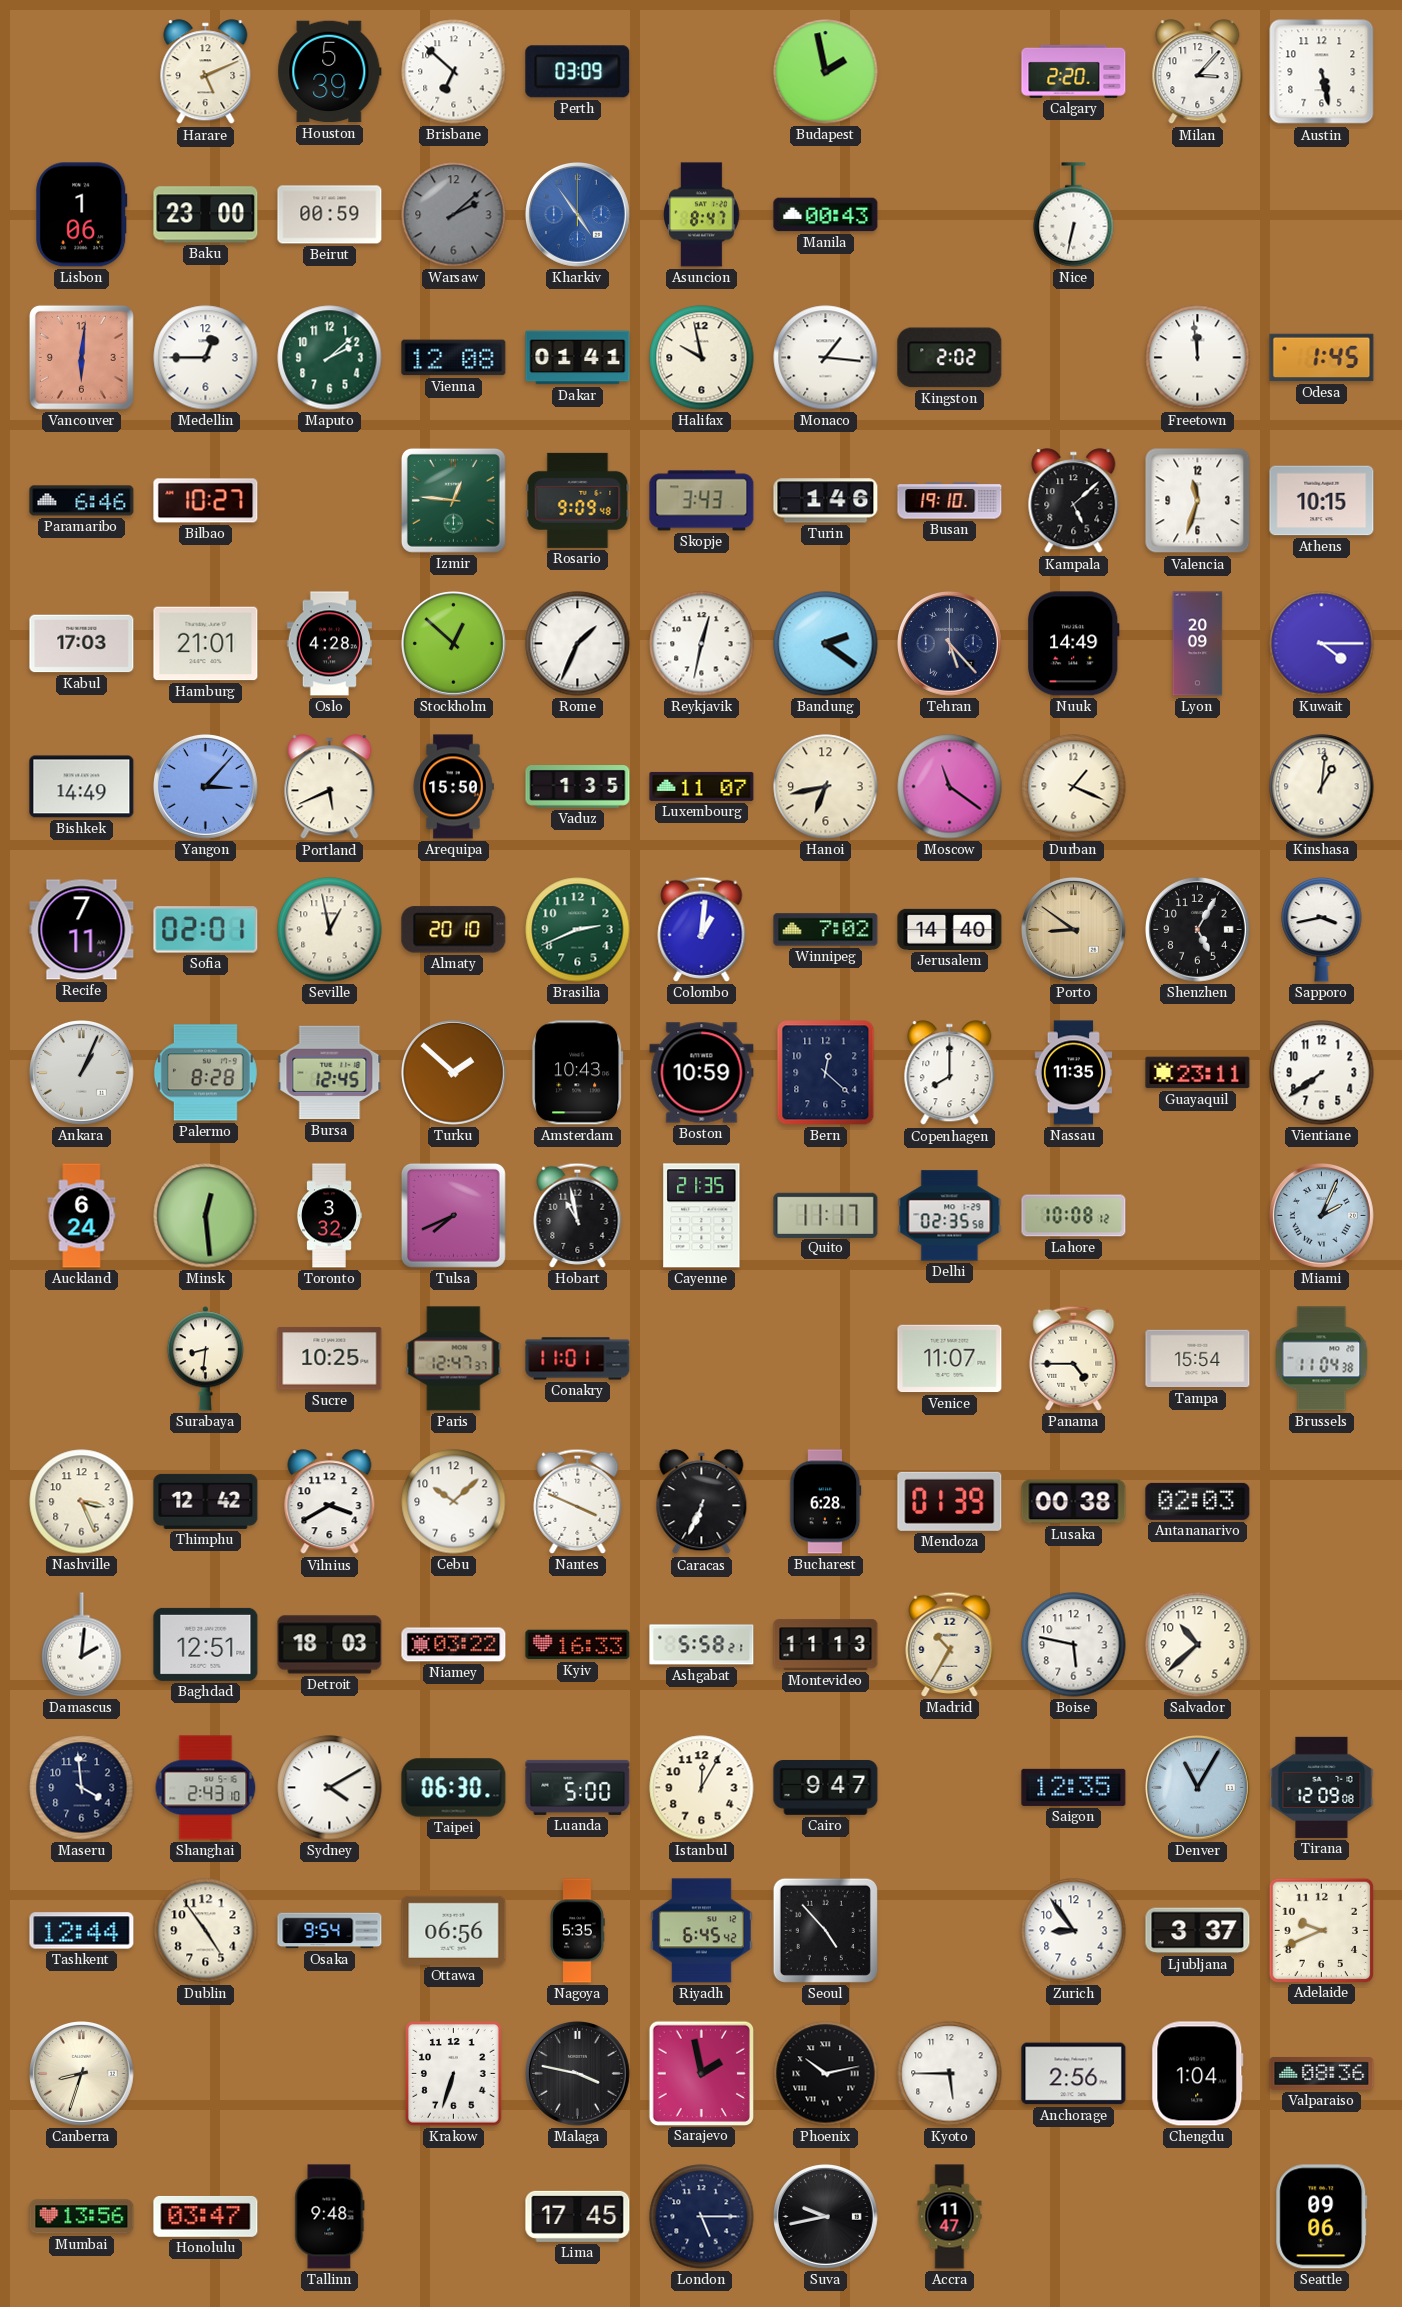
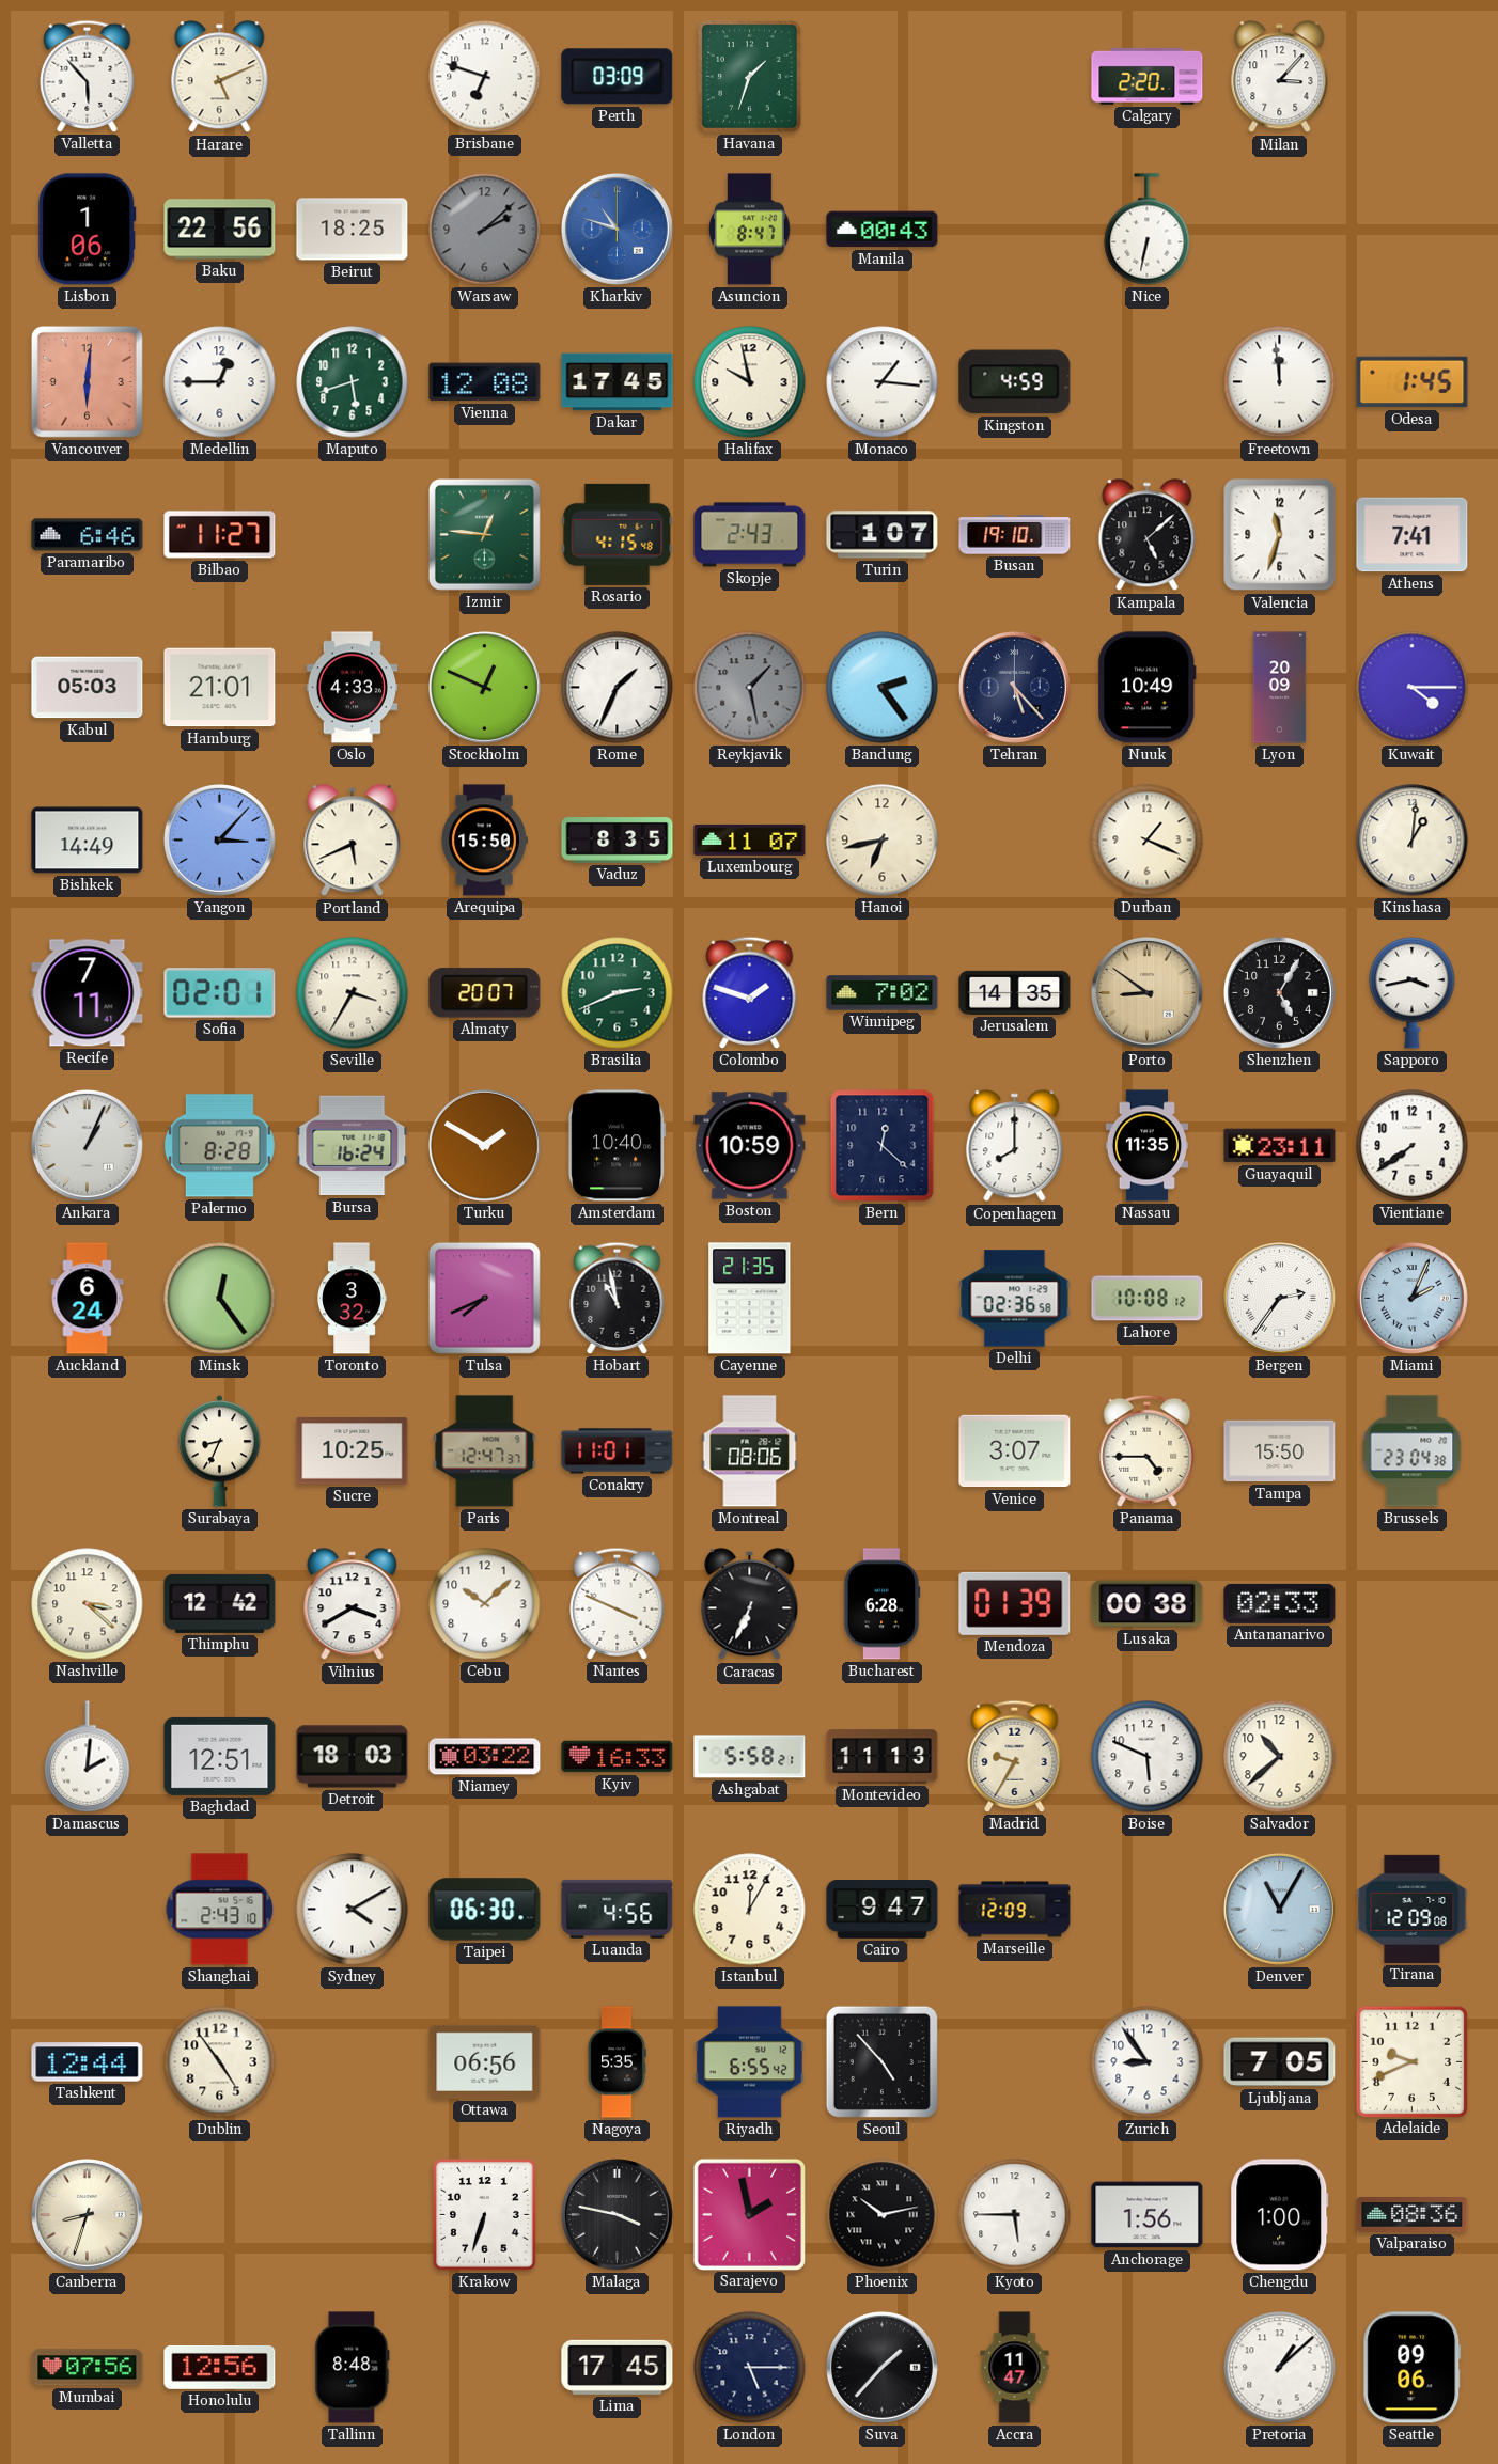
Valletta: none -> 5:53 (88, 76)
Houston: 5:39 -> none (330, 72)
Brisbane: 6:52 -> 6:48 (485, 77)
Havana: none -> 1:33 (750, 77)
Budapest: 1:58 -> none (826, 72)
Austin: 5:28 -> none (1322, 72)
Baku: 23:00 -> 22:56 (220, 230)
Beirut: 00:59 -> 18:25 (353, 230)
Kharkiv: 4:54 -> 10:48 (618, 230)
Maputo: 2:08 -> 5:42 (353, 382)
Dakar: 01:41 -> 17:45 (618, 382)
Kingston: 2:02 -> 4:59 (1015, 382)
Bilbao: 10:27 -> 11:27 (220, 535)
Rosario: 9:09 -> 4:15 (618, 534)
Skopje: 3:43 -> 2:43 (750, 535)
Turin: 1:46 -> 1:07 (883, 535)
Athens: 10:15 -> 7:41 (1413, 535)
Kabul: 17:03 -> 05:03 (88, 688)
Oslo: 4:28 -> 4:33 (352, 688)
Stockholm: 12:52 -> 12:49 (485, 688)
Reykjavik: 12:32 -> 1:28 (750, 688)
Reykjavik dial: white -> grey (750, 688)
Bandung: 2:21 -> 2:24 (883, 688)
Nuuk: 14:49 -> 10:49 (1148, 688)
Vaduz: 1:35 -> 8:35 (618, 841)
Moscow: 11:21 -> none (950, 787)
Seville: 12:58 -> 3:35 (353, 993)
Almaty: 20:10 -> 20:07 (485, 993)
Colombo: 1:01 -> 1:48 (750, 992)
Jerusalem: 14:40 -> 14:35 (1015, 992)
Bursa: 12:45 -> 16:24 (353, 1146)
Turku: 1:52 -> 1:50 (485, 1146)
Amsterdam: 10:43 -> 10:40 (618, 1146)
Minsk: 12:29 -> 12:24 (220, 1299)
Quito: 11:17 -> none (826, 1215)
Delhi: 02:35 -> 02:36 (1015, 1299)
Bergen: none -> 2:36 (1280, 1299)
Surabaya: 8:31 -> 8:34 (219, 1451)
Montreal: none -> 08:06 (750, 1451)
Venice: 11:07 -> 3:07 (1015, 1451)
Tampa: 15:54 -> 15:50 (1280, 1451)
Brussels: 11:04 -> 23:04 (1413, 1451)
Nashville: 3:26 -> 3:22 (88, 1604)
Antananarivo: 02:03 -> 02:33 (1280, 1603)
Madrid: 10:35 -> 9:35 (1015, 1756)
Boise: 5:47 -> 5:49 (1148, 1757)
Maseru: 3:59 -> none (82, 1788)
Luanda: 5:00 -> 4:56 (618, 1909)
Marseille: none -> 12:09 (1015, 1910)
Saigon: 12:35 -> none (1074, 1787)
Osaka: 9:54 -> none (330, 1931)
Riyadh: 6:45 -> 6:55 (749, 2062)
Ljubljana: 3:37 -> 7:05 (1280, 2062)
Anchorage: 2:56 -> 1:56 (1148, 2215)
Chengdu: 1:04 -> 1:00 (1280, 2215)
Mumbai: 13:56 -> 07:56 (88, 2368)
Honolulu: 03:47 -> 12:56 (220, 2367)
Tallinn: 9:48 -> 8:48 (353, 2368)
Suva: 9:43 -> 1:37 (883, 2368)
Pretoria: none -> 1:08 (1280, 2368)
